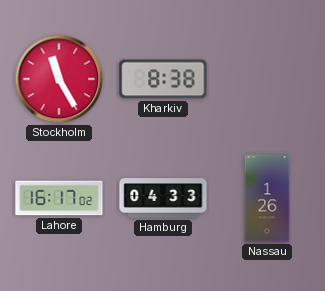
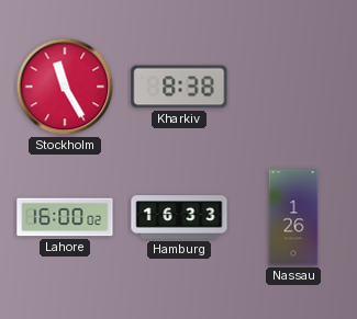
Lahore: 16:17 -> 16:00 (65, 217)
Hamburg: 04:33 -> 16:33 (179, 217)
